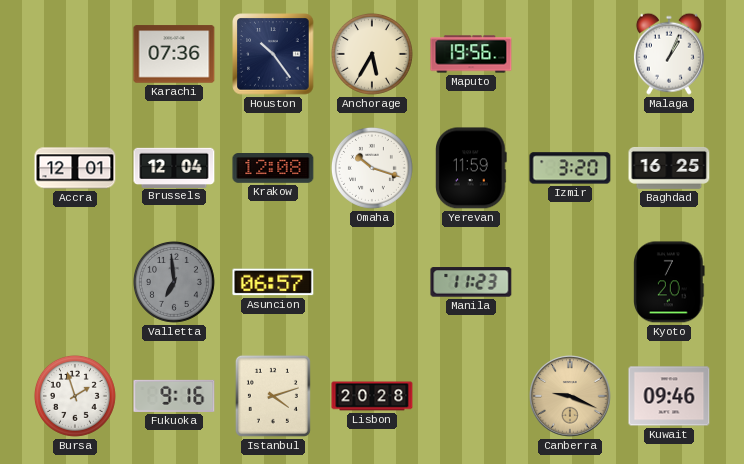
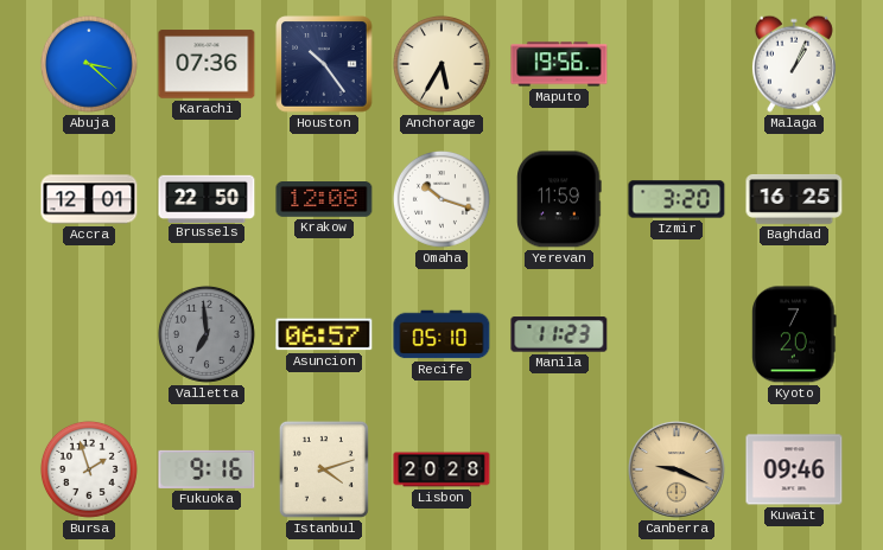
Abuja: none -> 3:22 (89, 64)
Brussels: 12:04 -> 22:50 (207, 198)
Recife: none -> 05:10 (441, 334)
